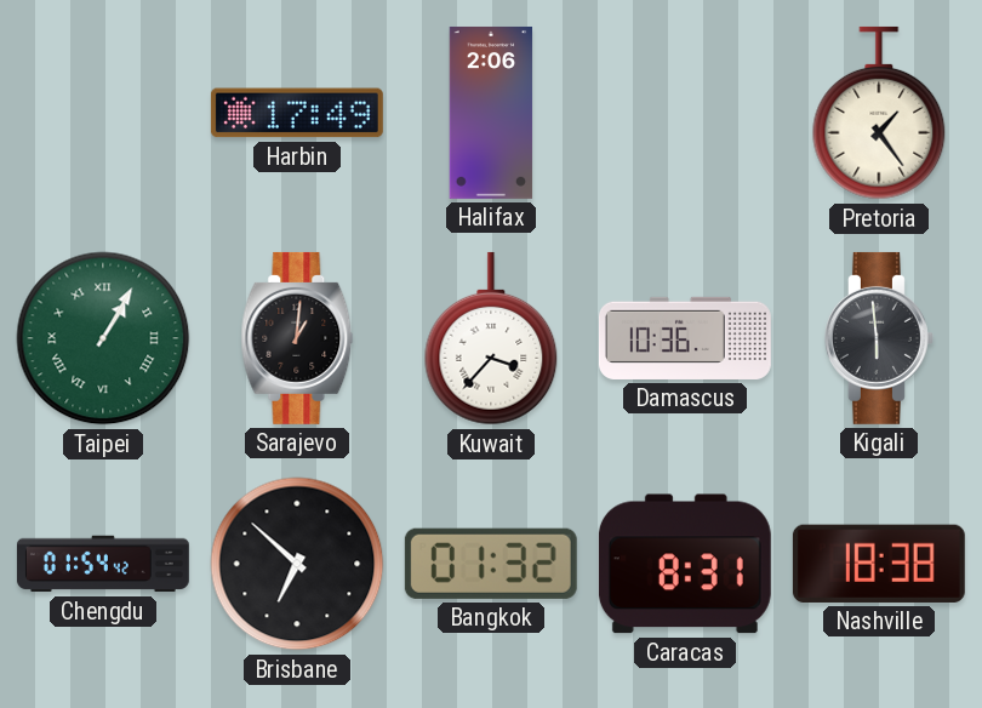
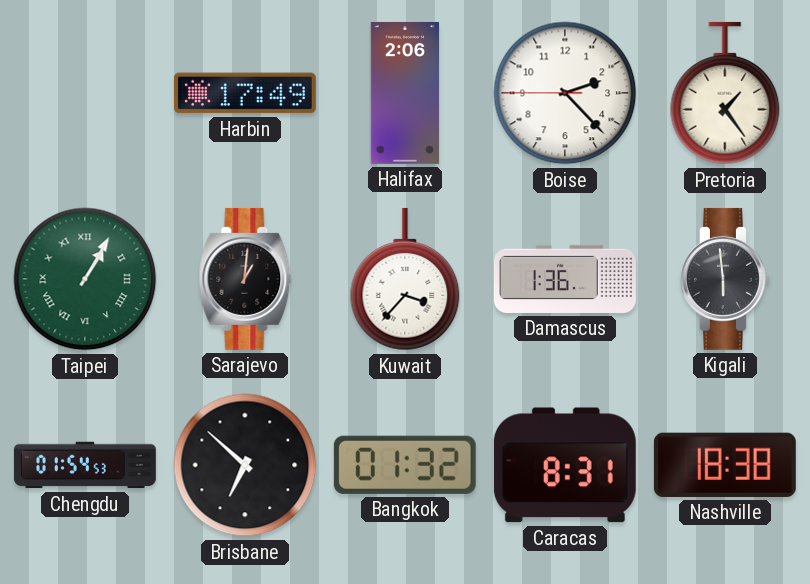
Boise: none -> 2:22 (565, 93)
Damascus: 10:36 -> 1:36 (565, 279)
Chengdu: 01:54:42 -> 01:54:53 (85, 465)
